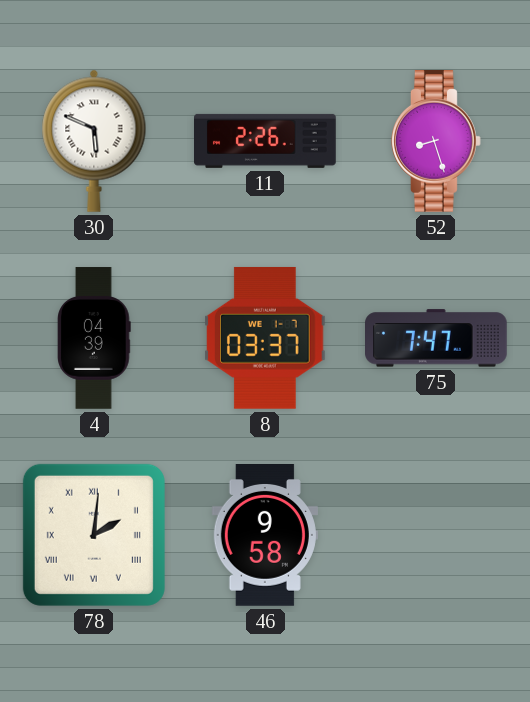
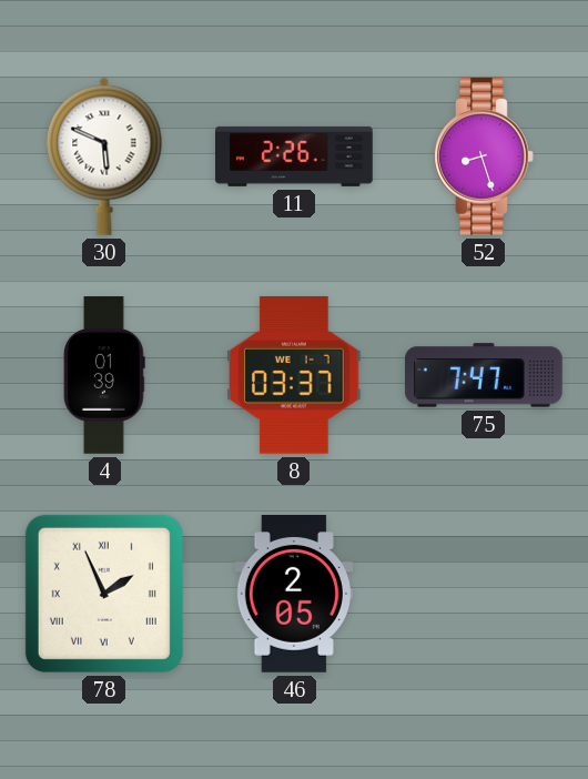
4: 04:39 -> 01:39 (104, 375)
78: 2:01 -> 1:56 (104, 594)
46: 9:58 -> 2:05 (294, 595)
